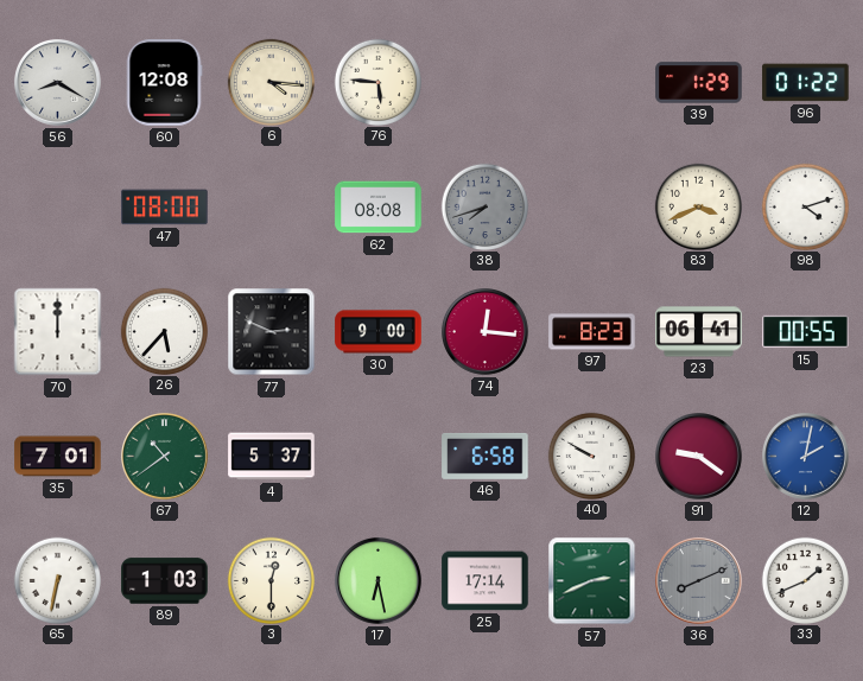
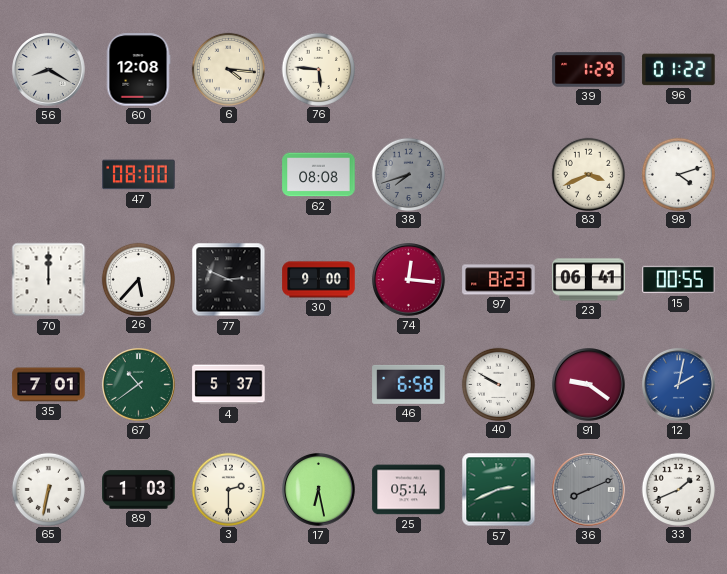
3: 12:30 -> 2:30 (228, 489)
25: 17:14 -> 05:14 (409, 490)
